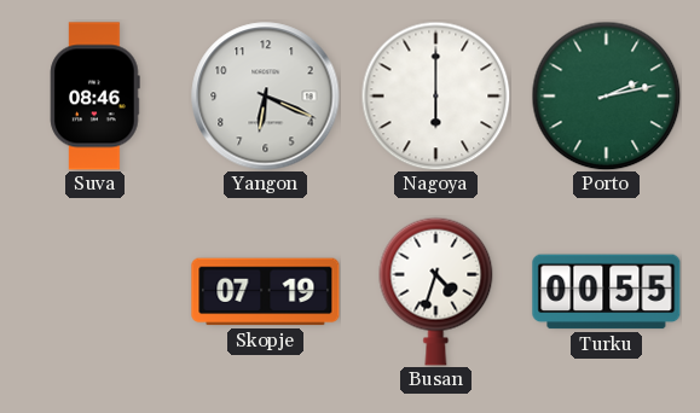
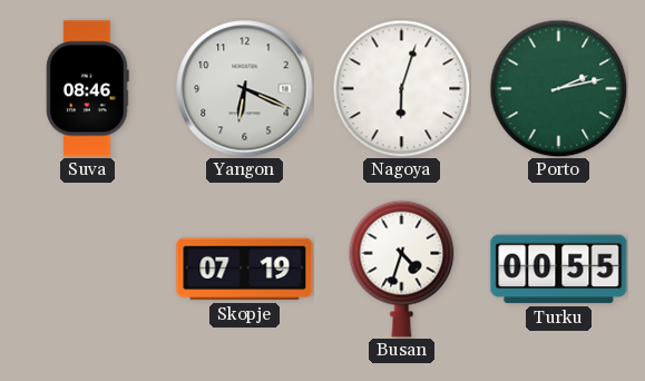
Nagoya: 6:00 -> 6:03 (401, 88)
